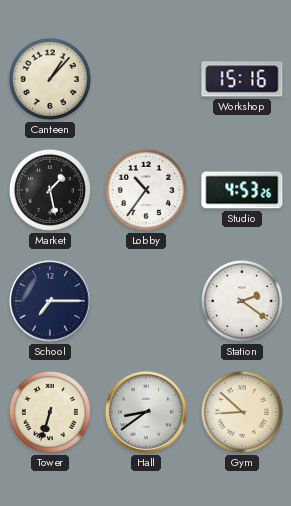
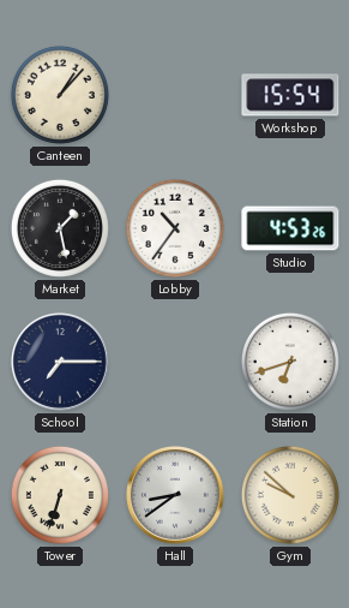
Workshop: 15:16 -> 15:54 (290, 95)
Station: 2:21 -> 6:42 (290, 362)
Gym: 8:52 -> 9:52 (290, 495)
